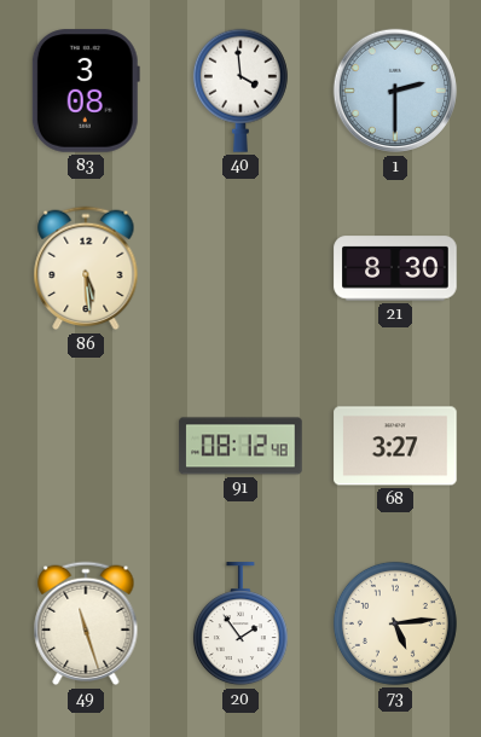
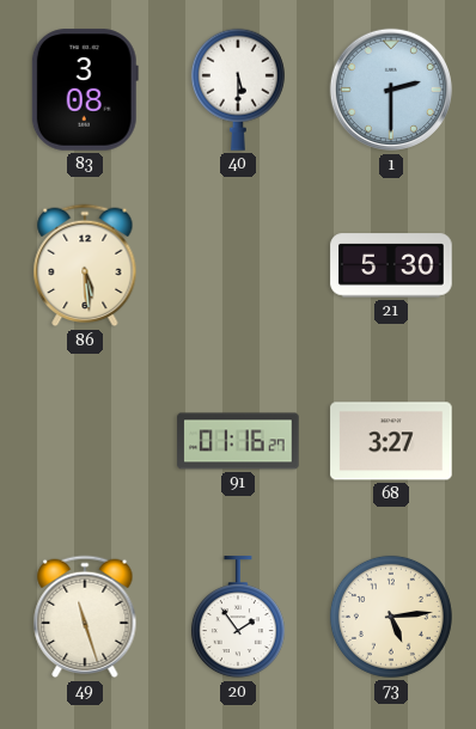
40: 3:59 -> 5:30 (238, 90)
21: 8:30 -> 5:30 (391, 265)
91: 08:12 -> 01:16 (238, 441)
